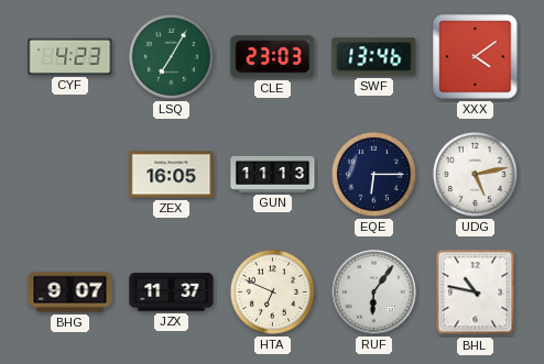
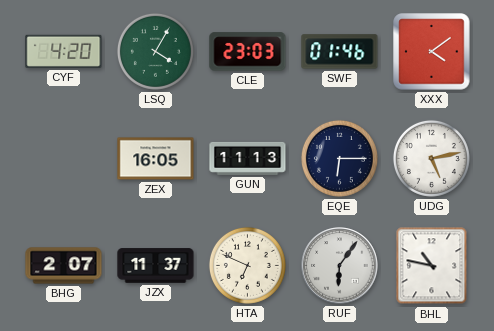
CYF: 4:23 -> 4:20 (64, 51)
LSQ: 7:05 -> 4:05 (155, 51)
SWF: 13:46 -> 01:46 (340, 52)
BHG: 9:07 -> 2:07 (64, 266)
